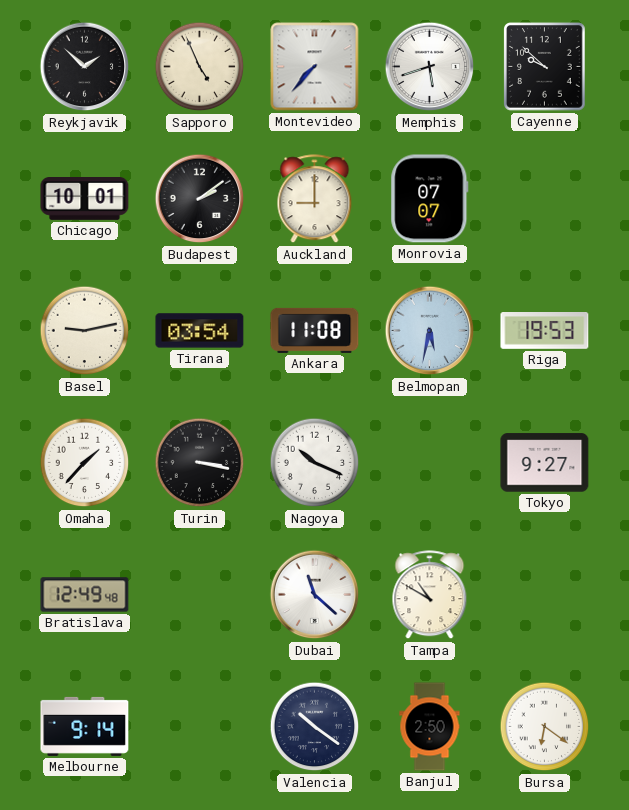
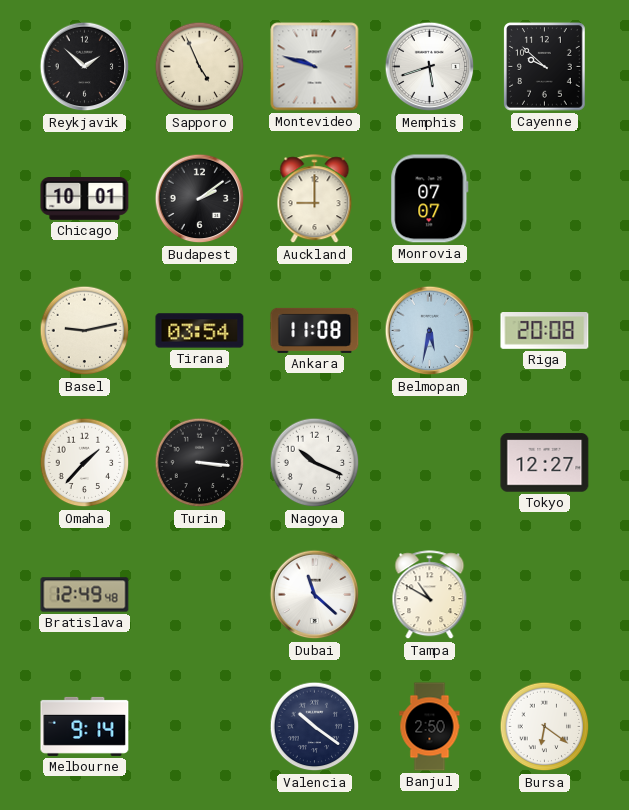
Montevideo: 7:37 -> 9:48 (315, 67)
Riga: 19:53 -> 20:08 (545, 331)
Turin: 3:17 -> 3:16 (200, 463)
Tokyo: 9:27 -> 12:27 (545, 463)
